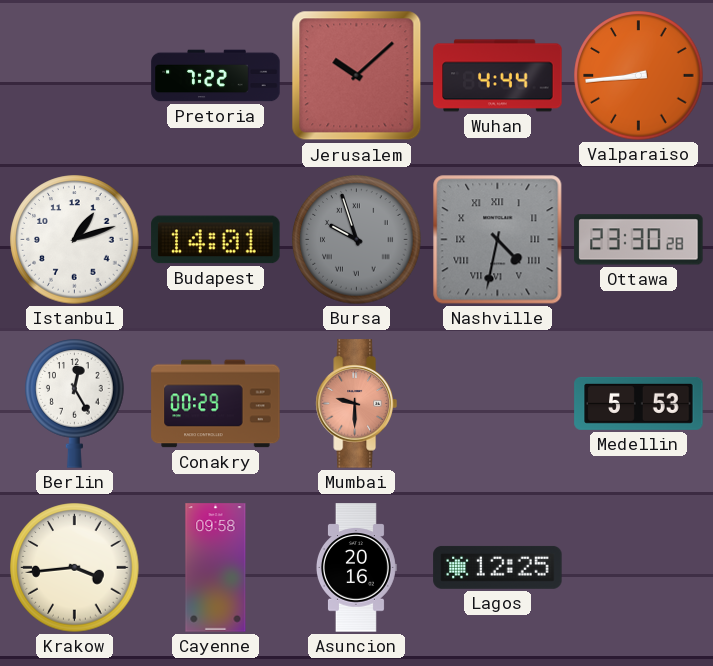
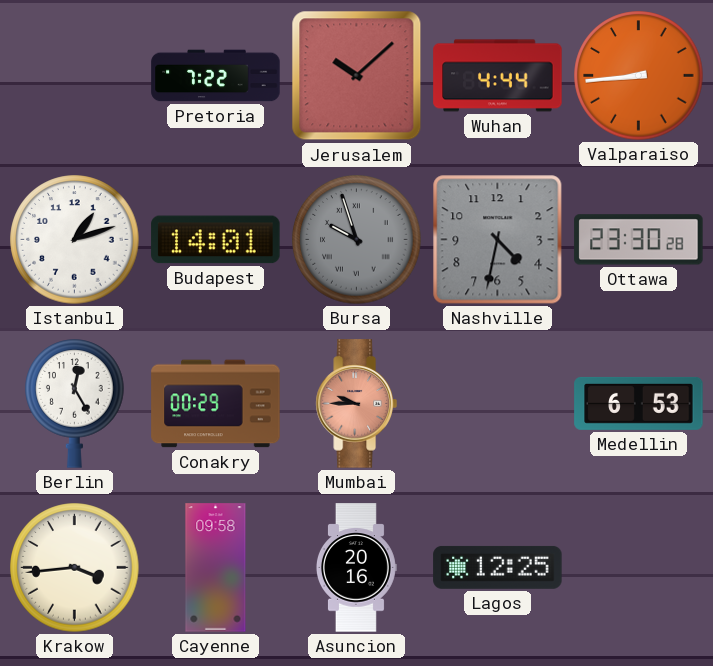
Nashville numerals: Roman -> Arabic (498, 240)
Mumbai: 9:30 -> 9:45 (356, 404)
Medellin: 5:53 -> 6:53 (639, 403)
